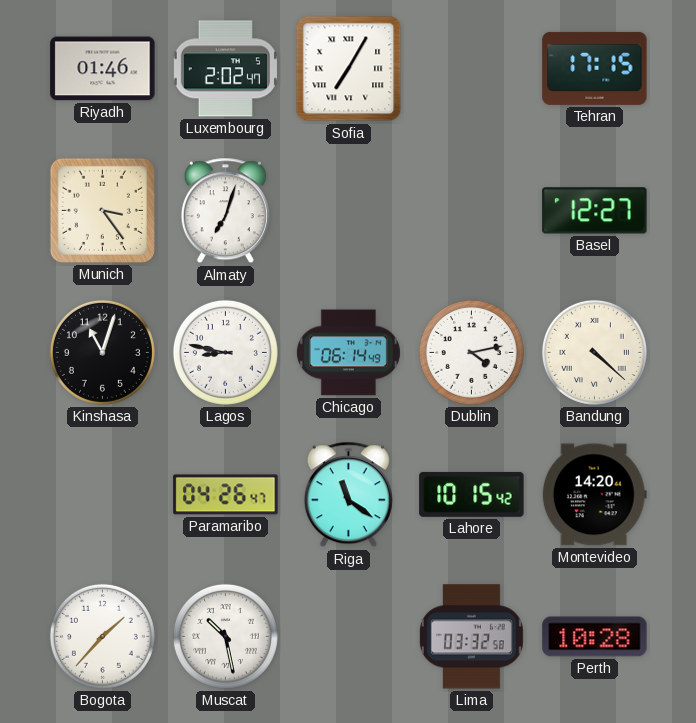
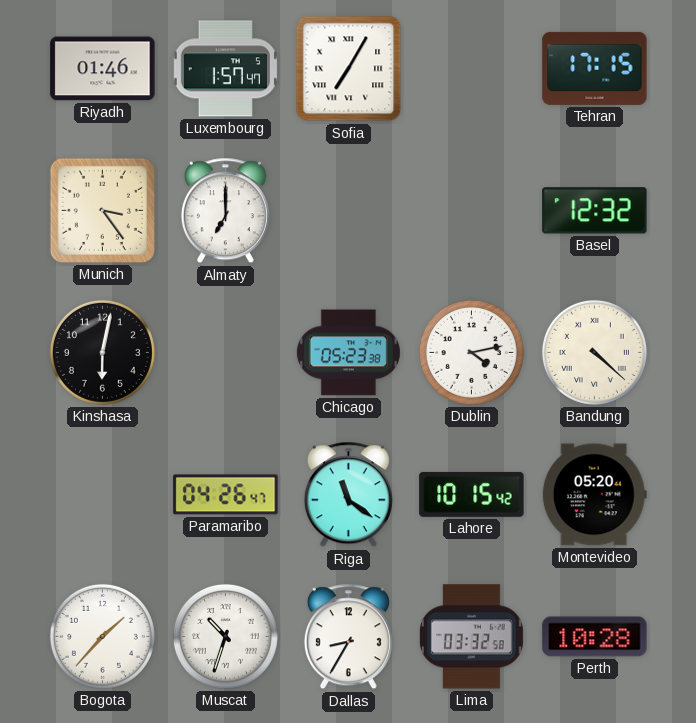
Luxembourg: 2:02 -> 1:57 (225, 69)
Almaty: 7:03 -> 7:00 (225, 211)
Basel: 12:27 -> 12:32 (595, 211)
Kinshasa: 11:03 -> 6:02 (102, 352)
Lagos: 8:47 -> none (225, 352)
Chicago: 06:14 -> 05:23 (348, 353)
Montevideo: 14:20 -> 05:20 (594, 495)
Muscat: 10:28 -> 10:33 (225, 636)
Dallas: none -> 8:35 (348, 637)
